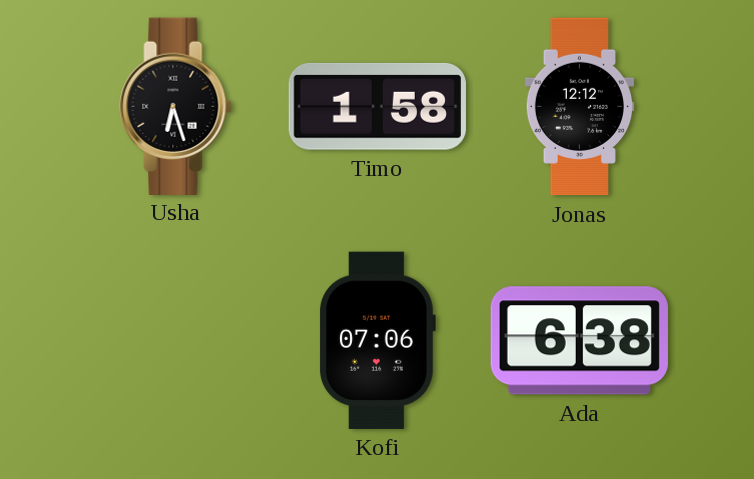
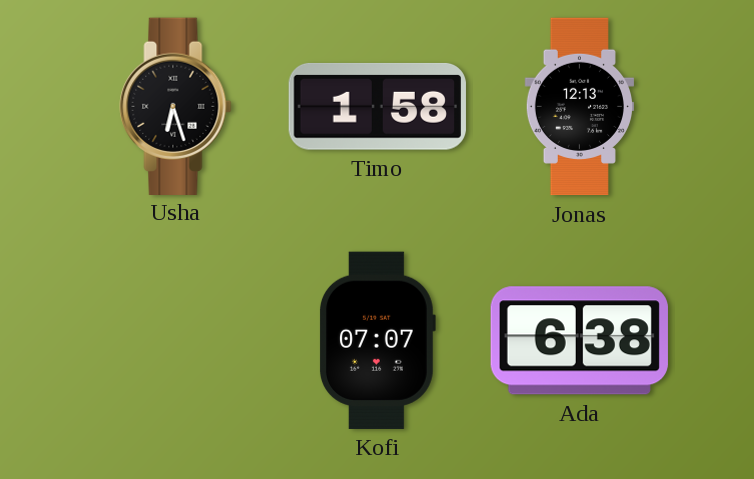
Jonas: 12:12 -> 12:13 (579, 107)
Kofi: 07:06 -> 07:07 (378, 340)
